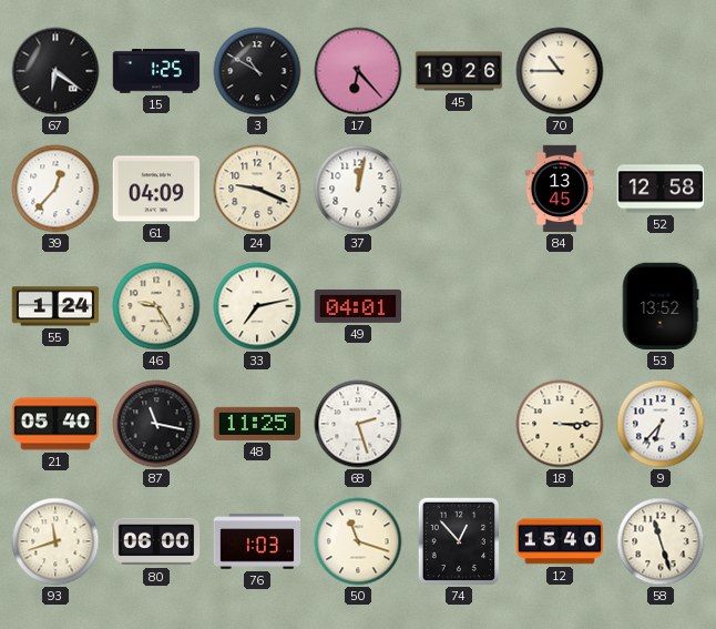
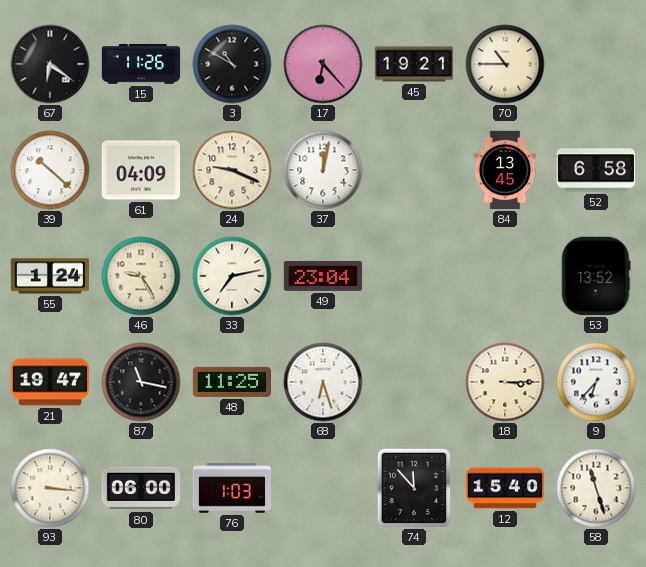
15: 1:25 -> 11:26 (141, 64)
45: 19:26 -> 19:21 (414, 64)
39: 12:37 -> 10:22 (50, 170)
52: 12:58 -> 6:58 (596, 170)
49: 04:01 -> 23:04 (323, 276)
21: 05:40 -> 19:47 (50, 382)
68: 2:27 -> 6:27 (323, 382)
93: 11:42 -> 3:16 (50, 488)
50: 11:18 -> none (358, 541)
74: 12:53 -> 11:53 (414, 488)
